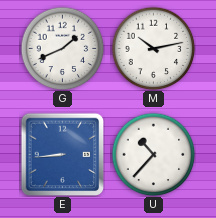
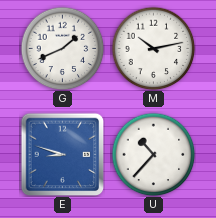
E: 8:44 -> 8:48 (62, 154)
